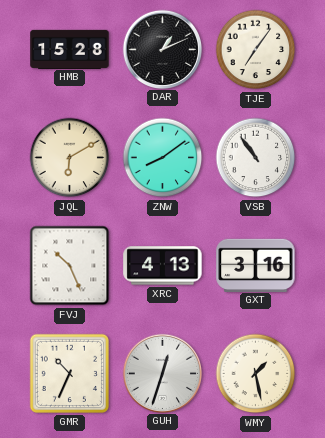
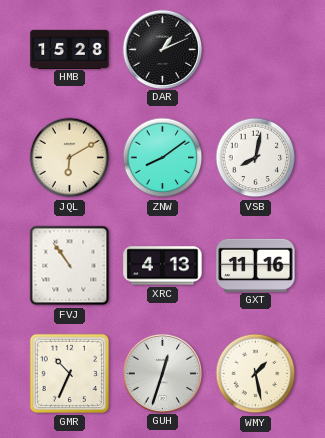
TJE: 7:06 -> none (256, 50)
VSB: 10:54 -> 8:02 (256, 158)
FVJ: 10:26 -> 10:54 (70, 266)
GXT: 3:16 -> 11:16 (256, 265)
